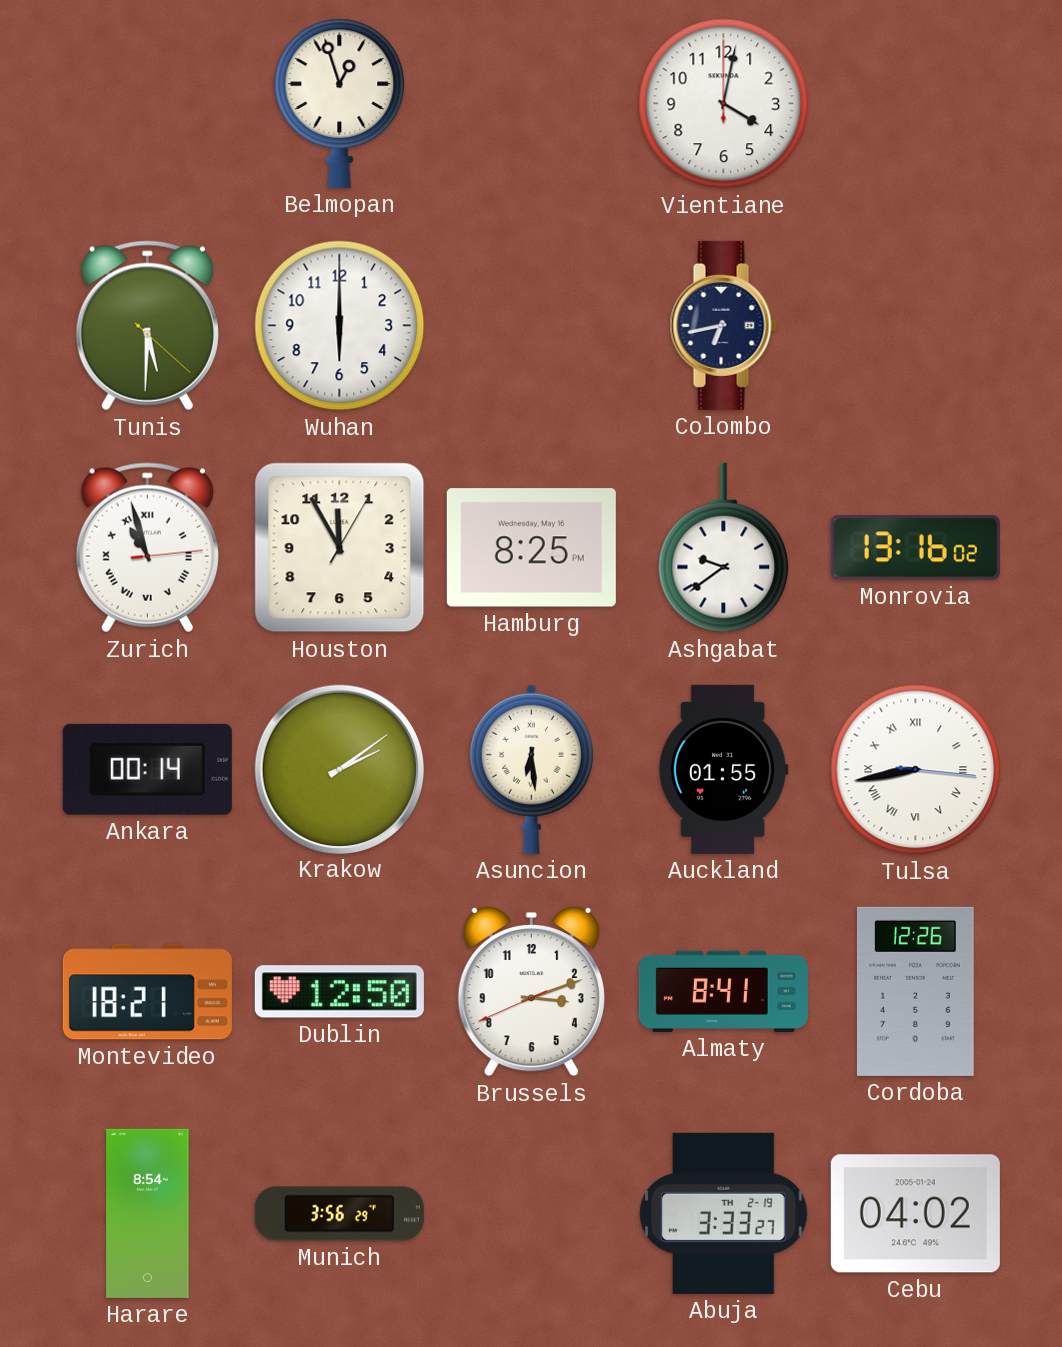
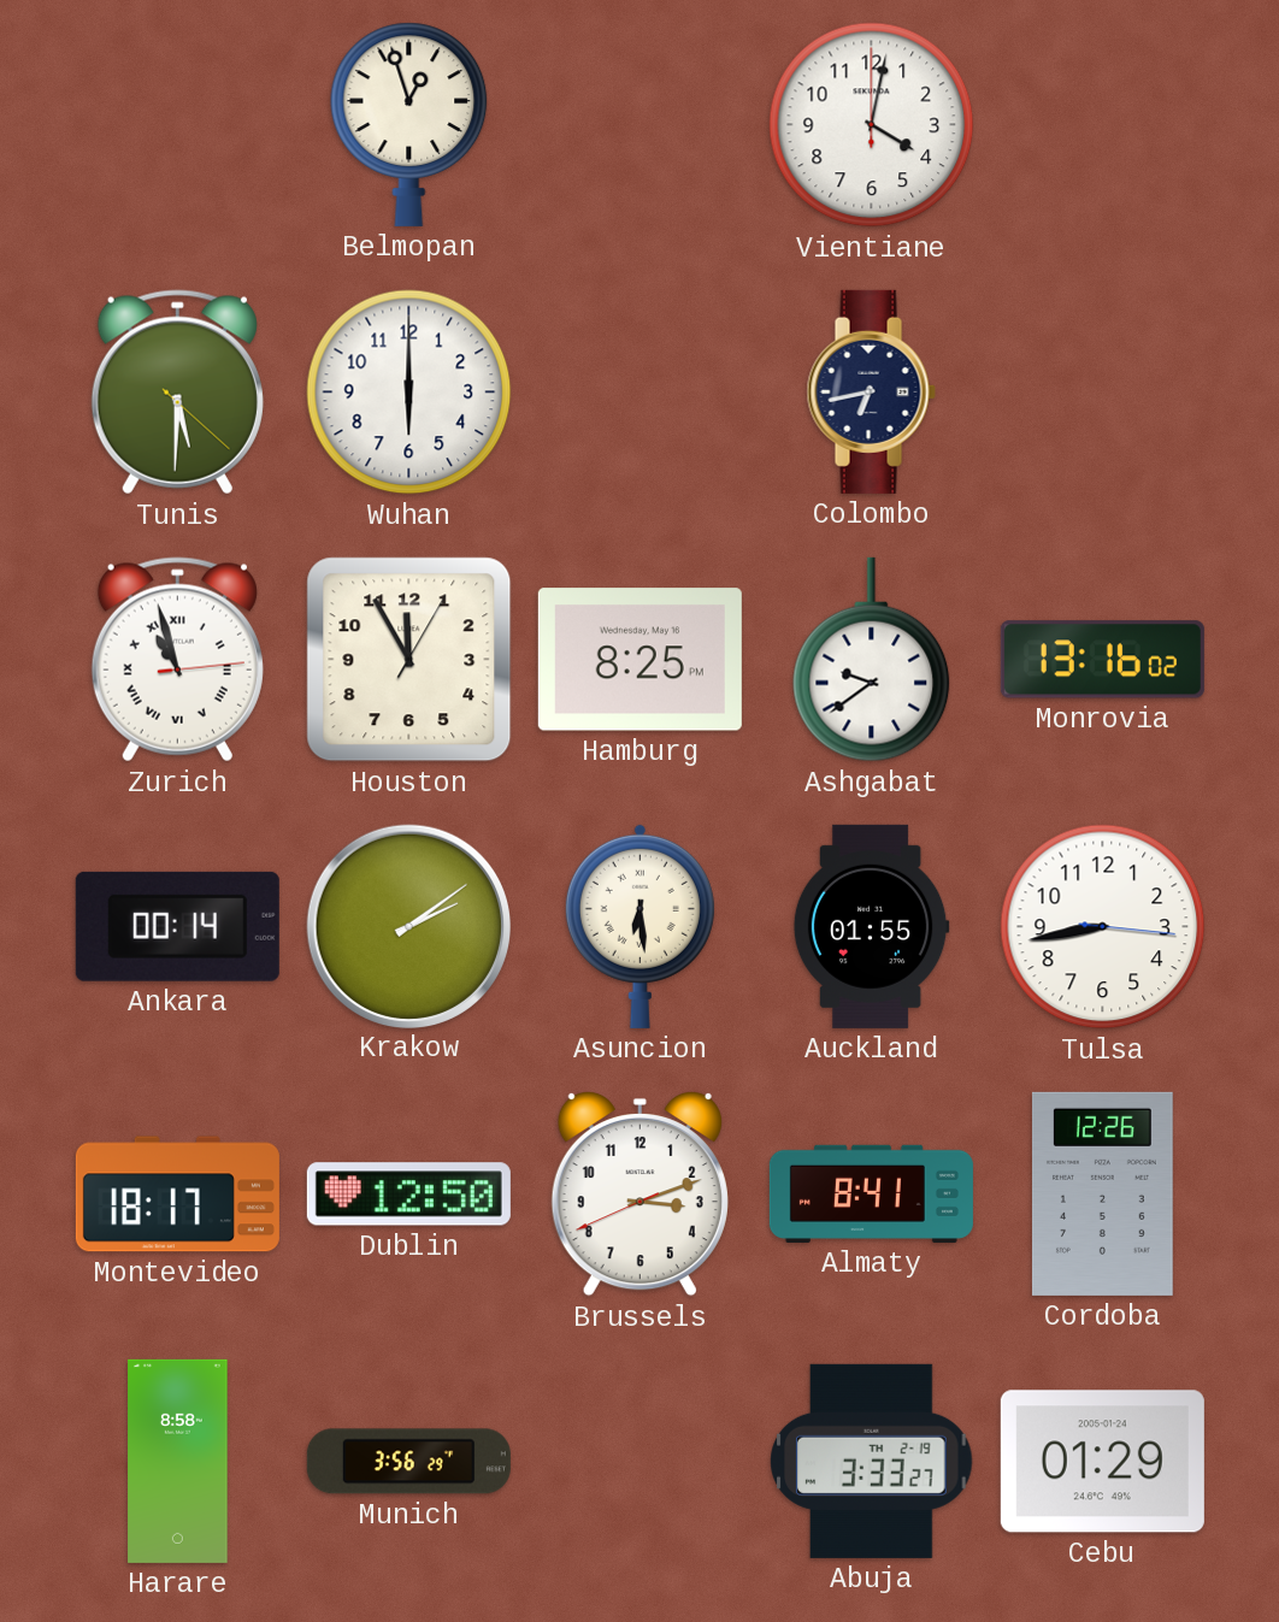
Tulsa numerals: Roman -> Arabic (1103, 927)
Montevideo: 18:21 -> 18:17 (177, 1195)
Harare: 8:54 -> 8:58 (178, 1461)
Cebu: 04:02 -> 01:29 (1102, 1462)
